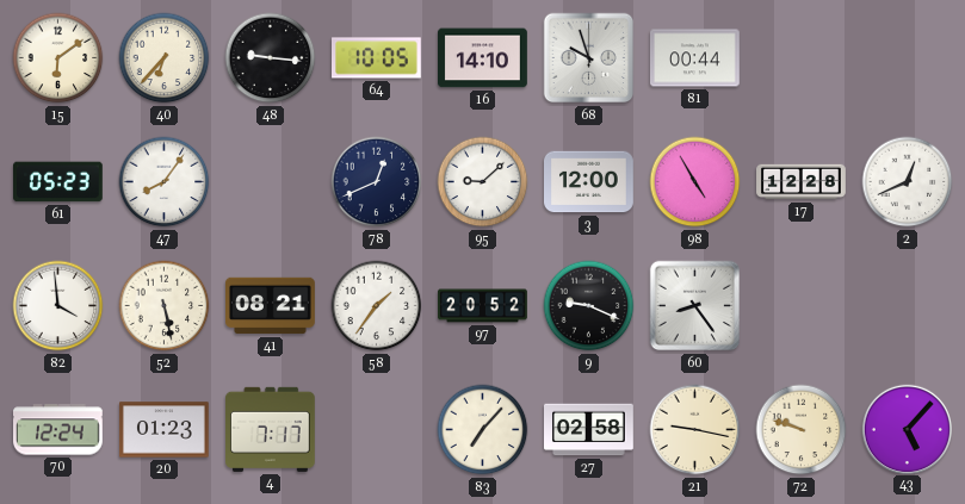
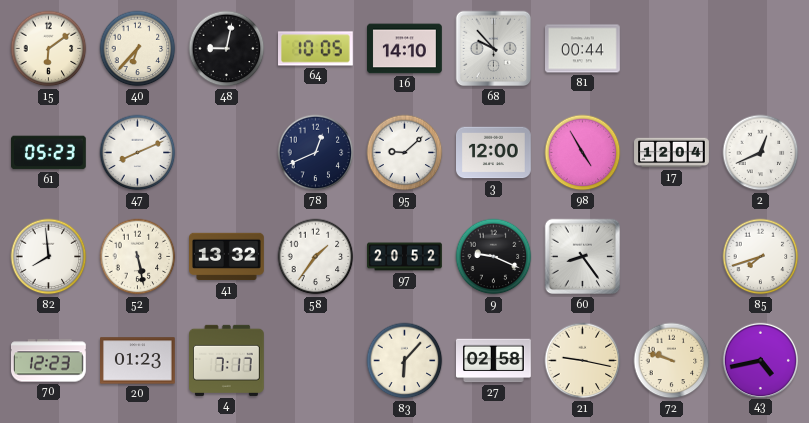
48: 9:16 -> 9:02 (227, 49)
68: 9:57 -> 9:53 (494, 49)
47: 8:06 -> 8:11 (138, 153)
17: 12:28 -> 12:04 (672, 153)
82: 3:59 -> 7:59 (49, 257)
41: 08:21 -> 13:32 (227, 257)
85: none -> 7:42 (761, 257)
70: 12:24 -> 12:23 (49, 361)
83: 7:07 -> 6:07 (405, 361)
43: 5:07 -> 4:43 (760, 360)
